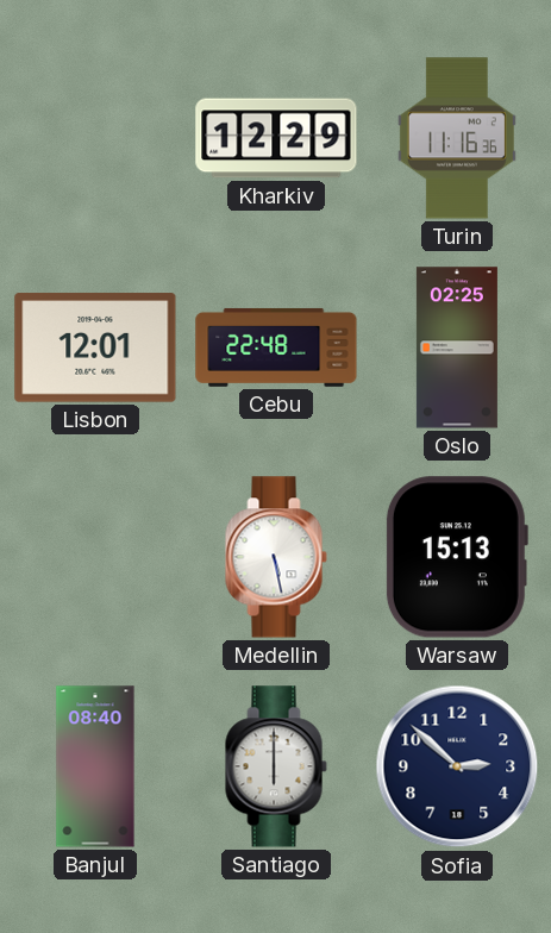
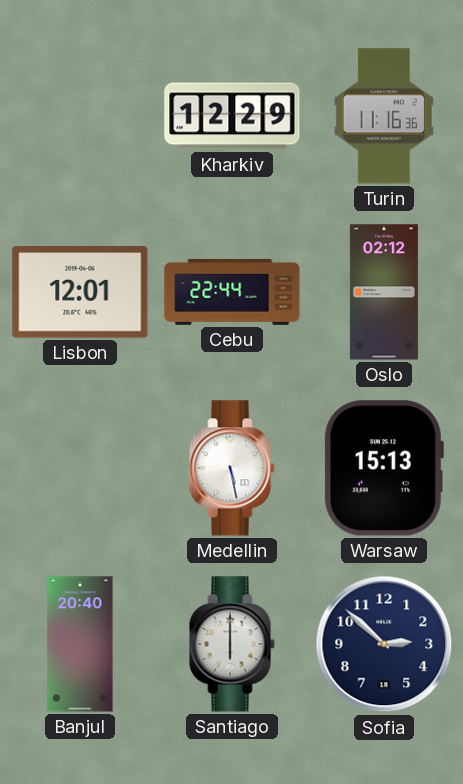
Cebu: 22:48 -> 22:44 (232, 292)
Oslo: 02:25 -> 02:12 (384, 292)
Banjul: 08:40 -> 20:40 (80, 644)
